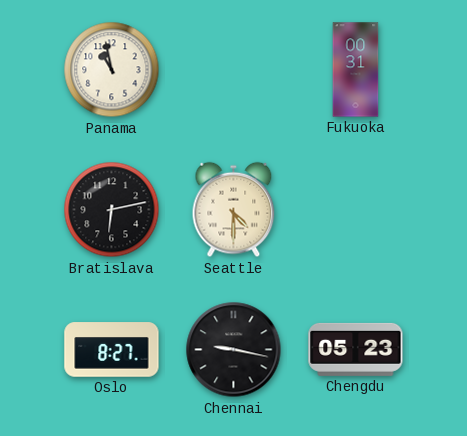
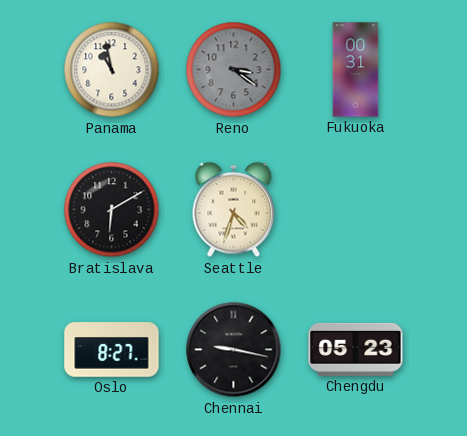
Reno: none -> 3:21 (234, 70)
Bratislava: 6:13 -> 6:10 (112, 210)
Seattle: 4:30 -> 4:33 (234, 210)
